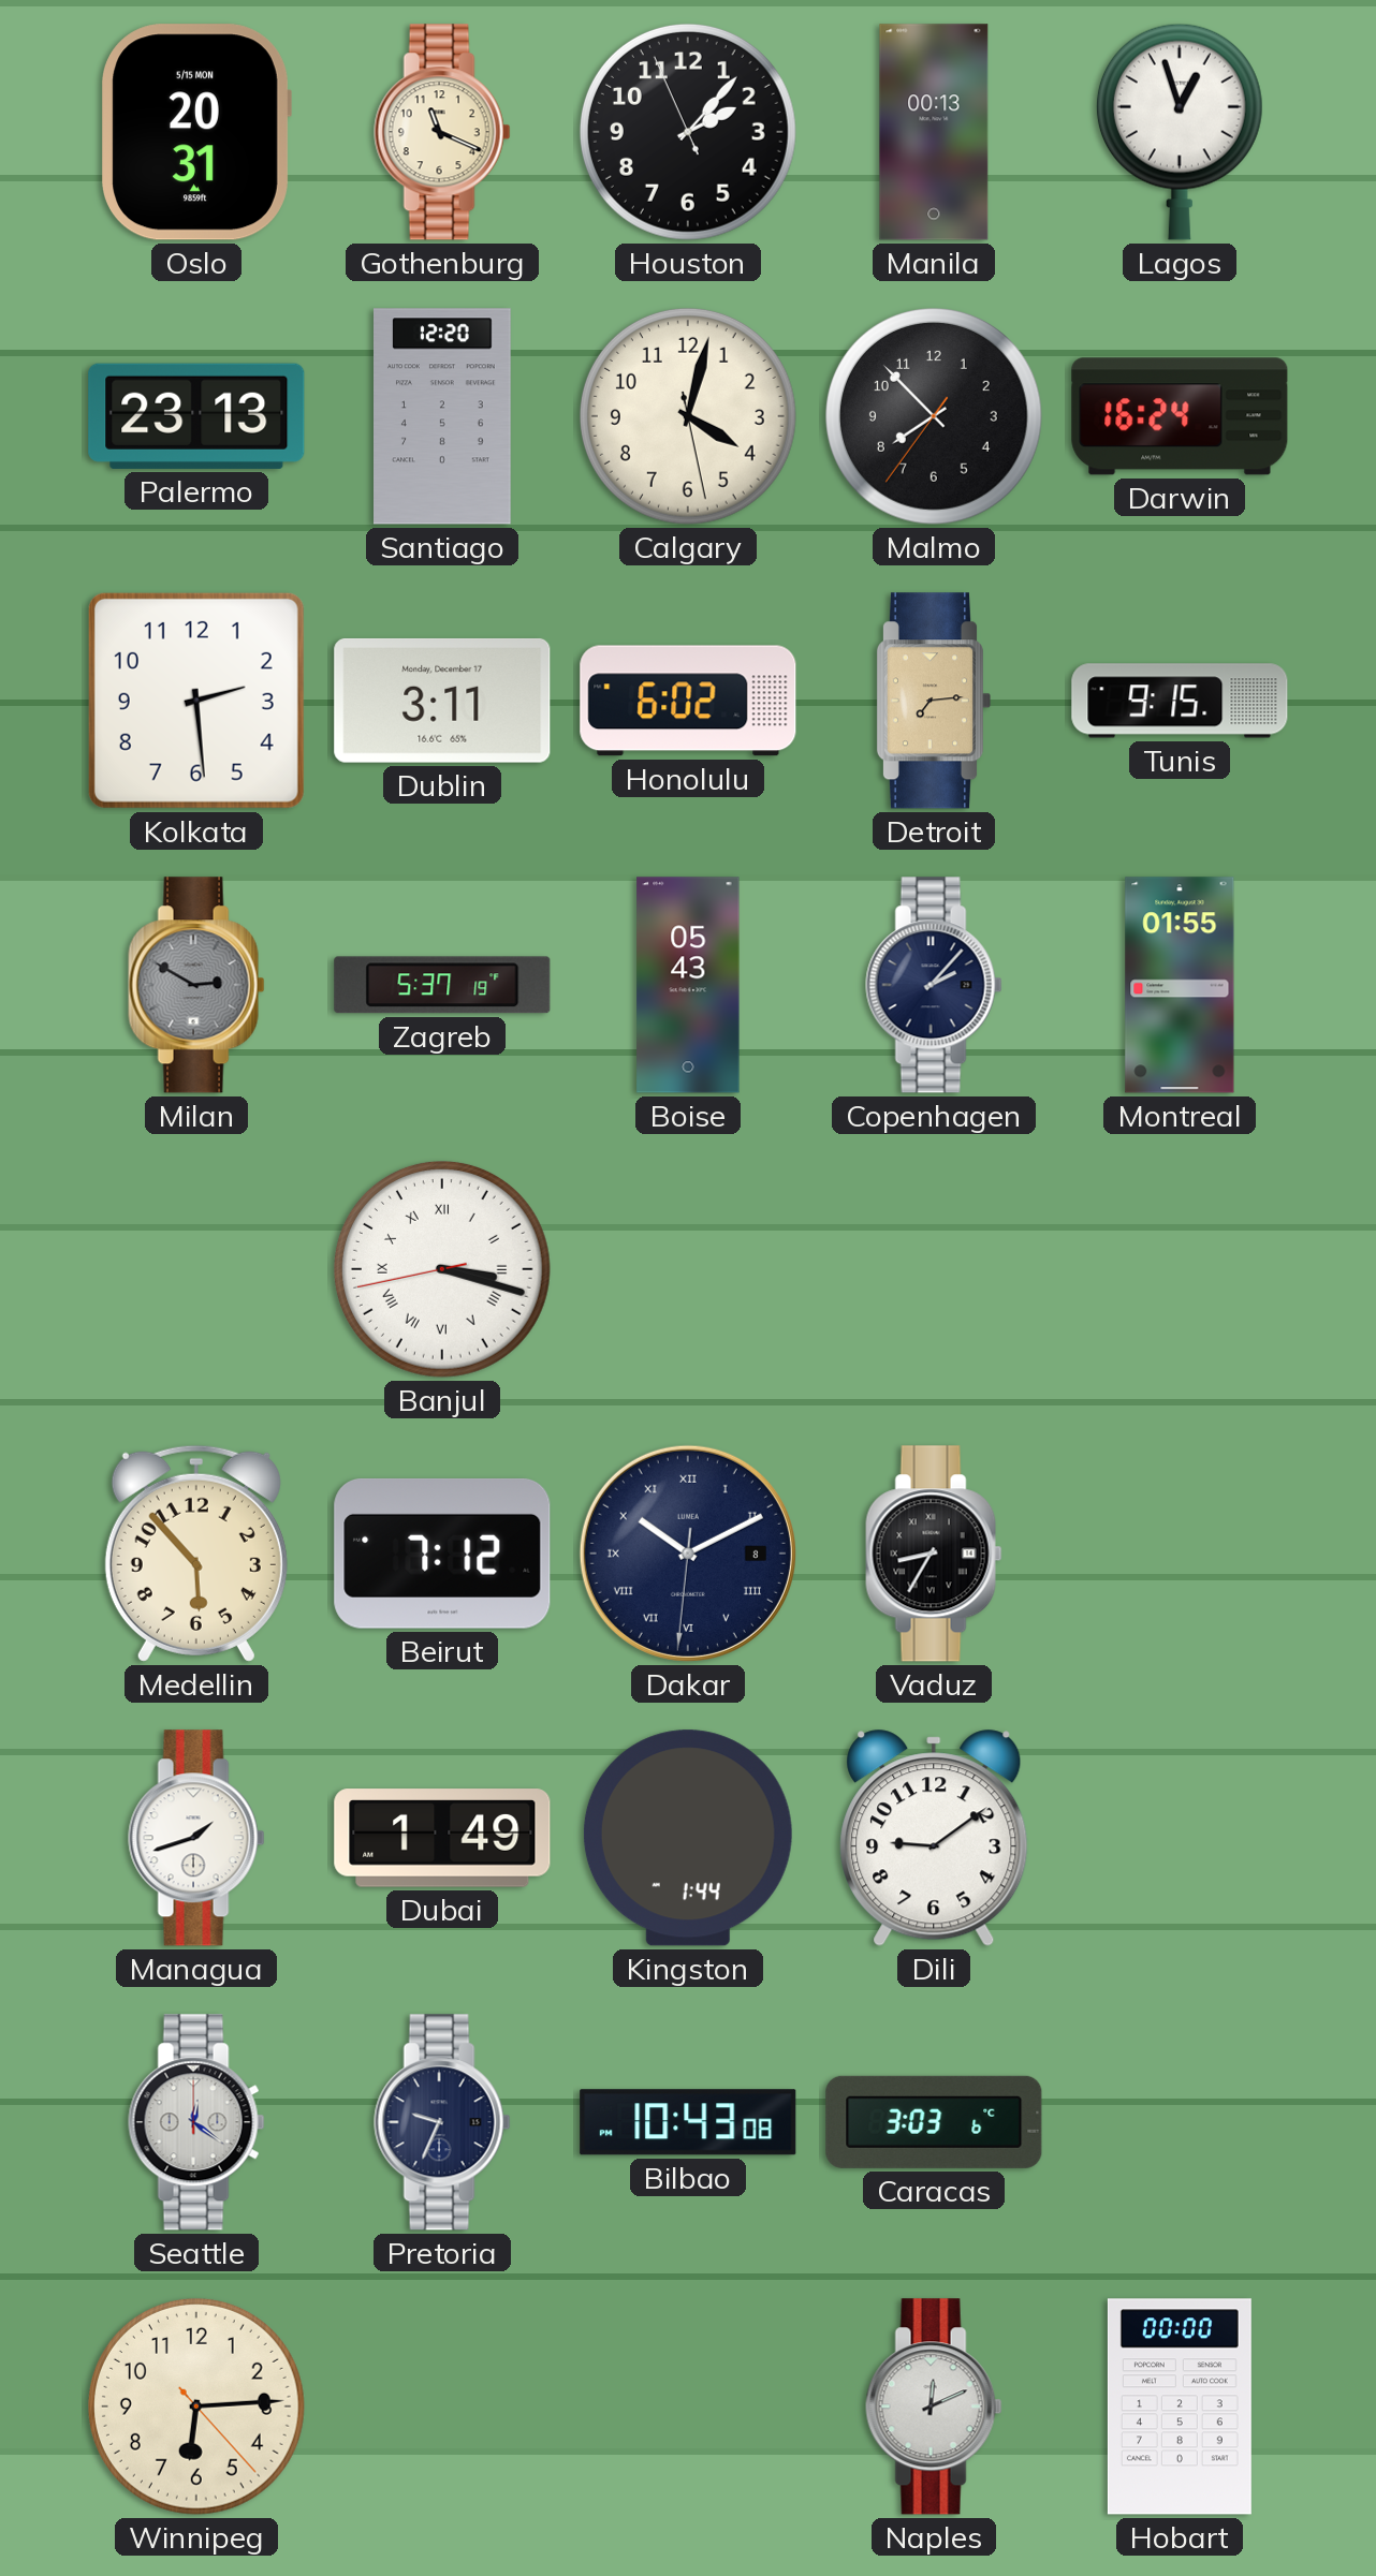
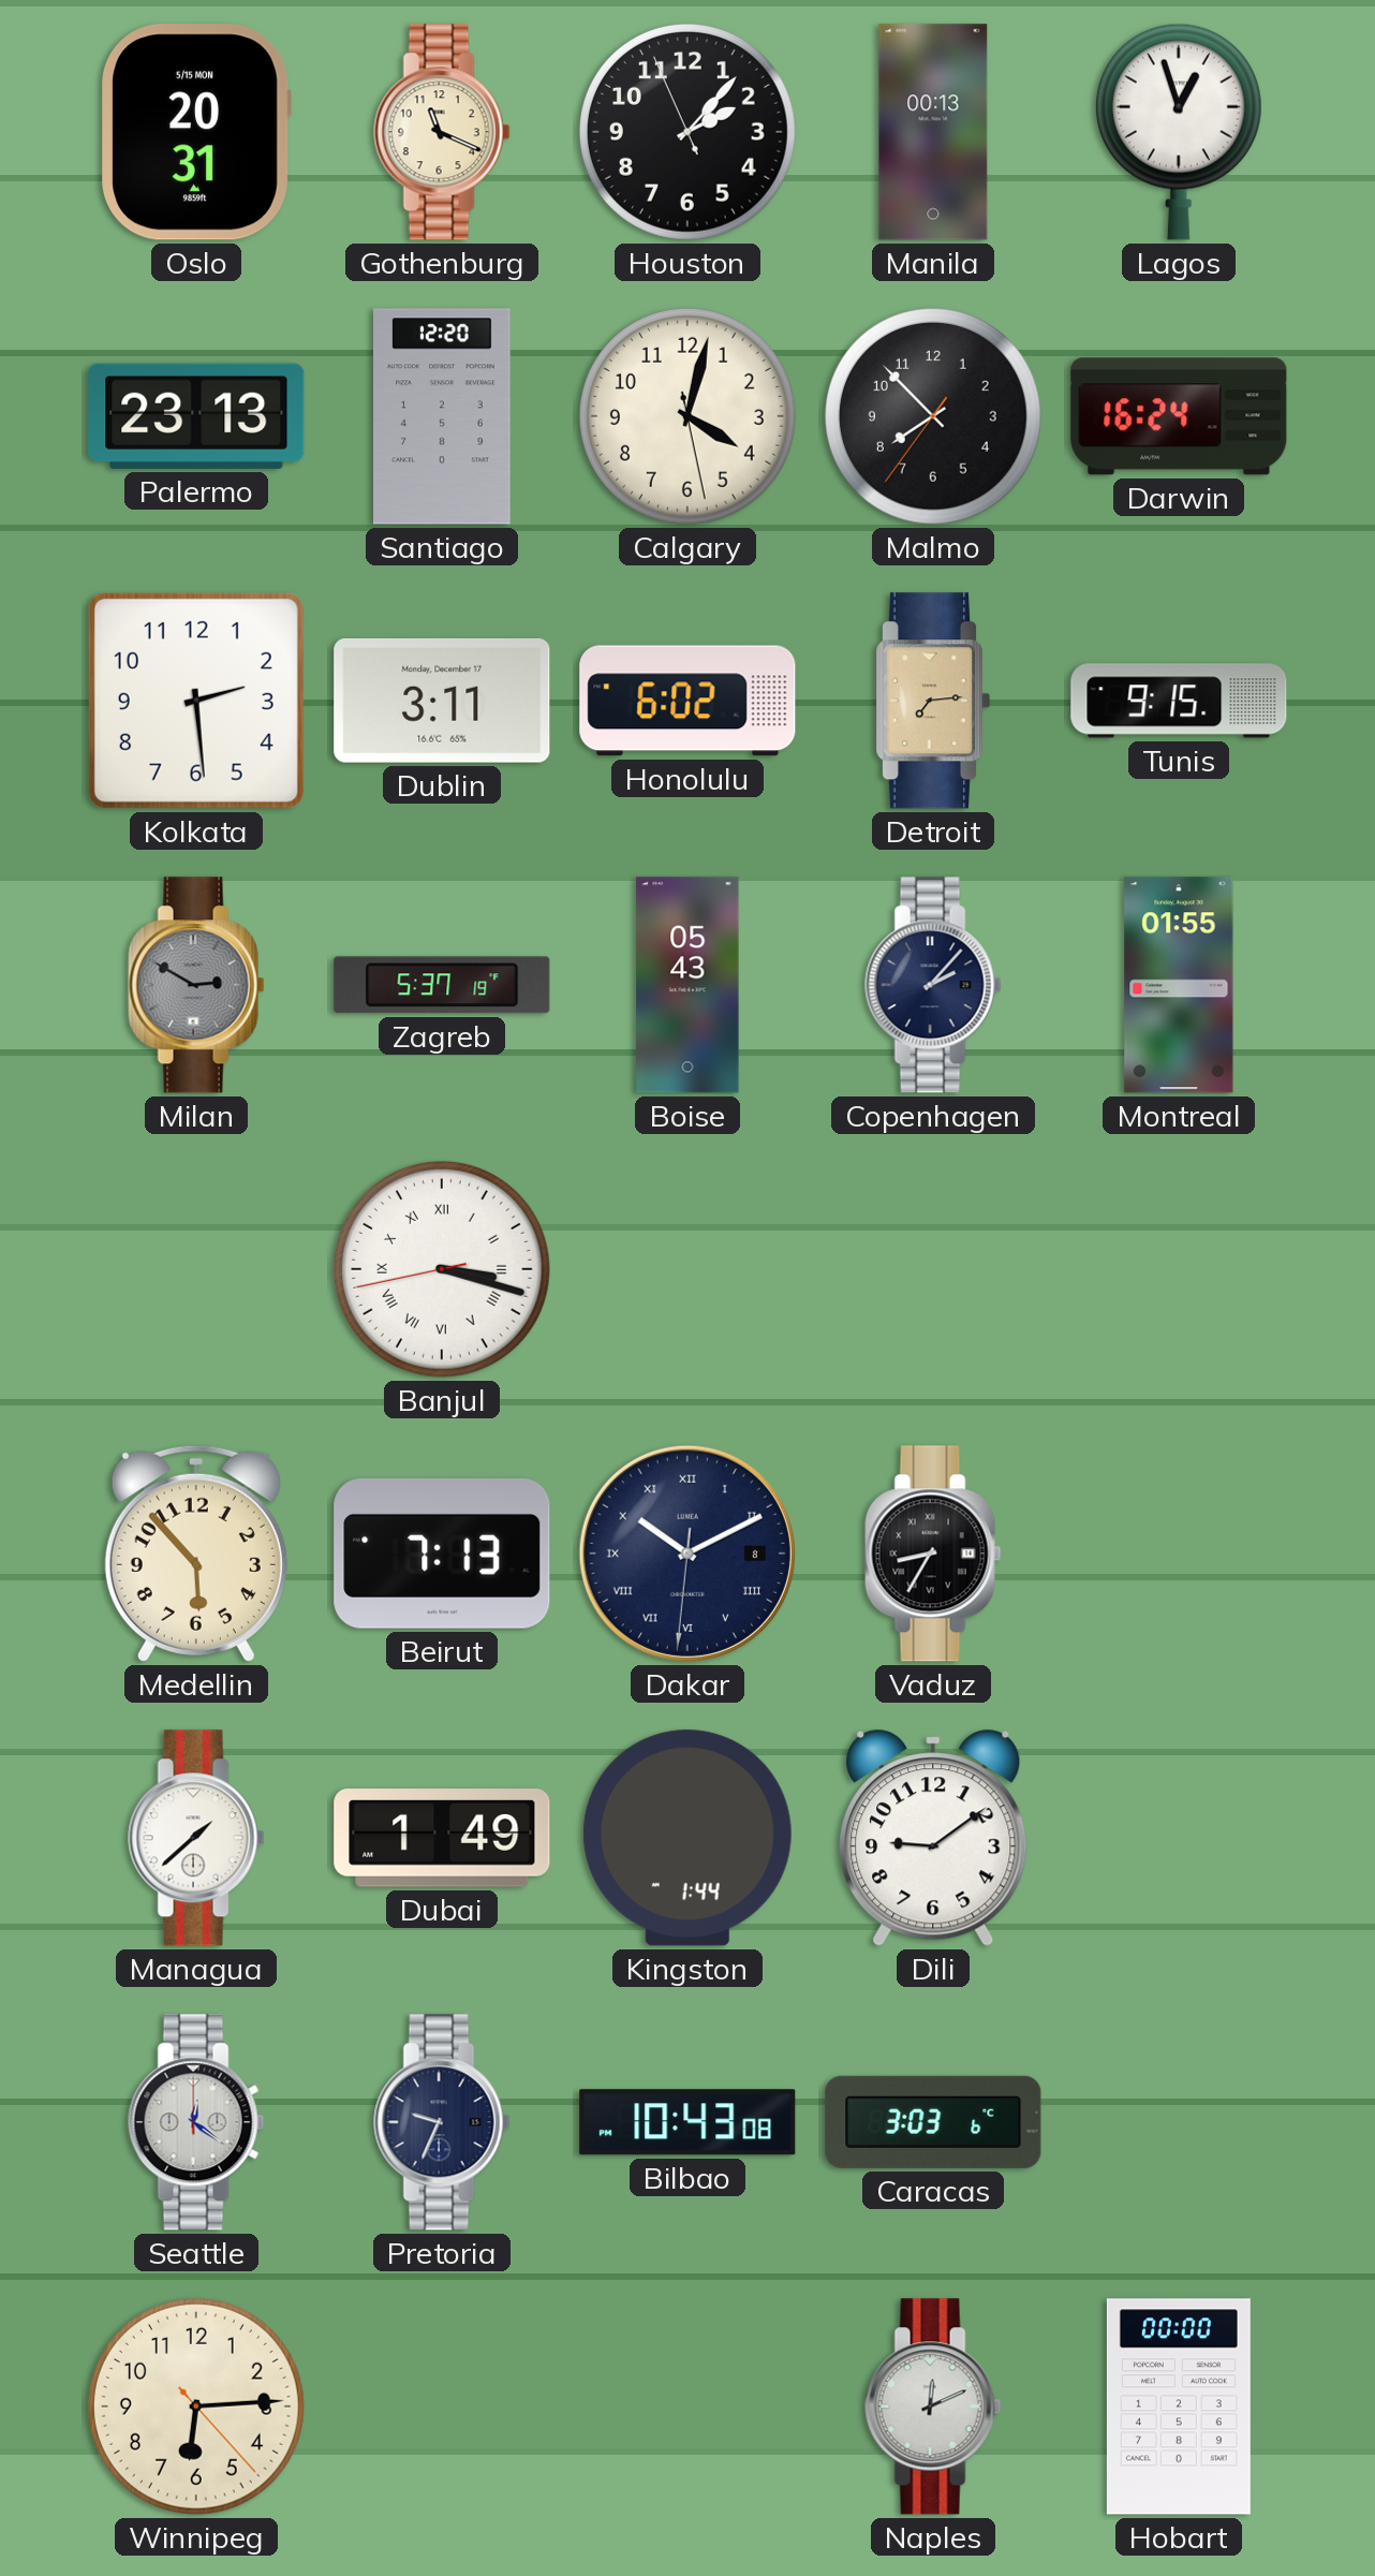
Beirut: 7:12 -> 7:13 (442, 1554)
Managua: 1:42 -> 1:38 (196, 1838)
